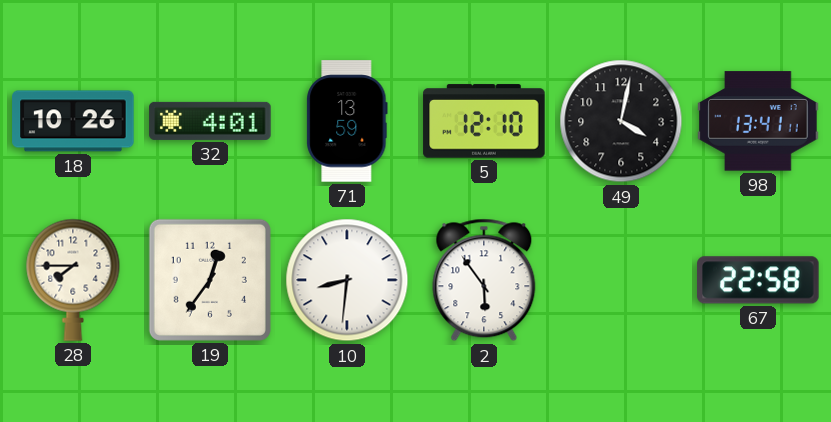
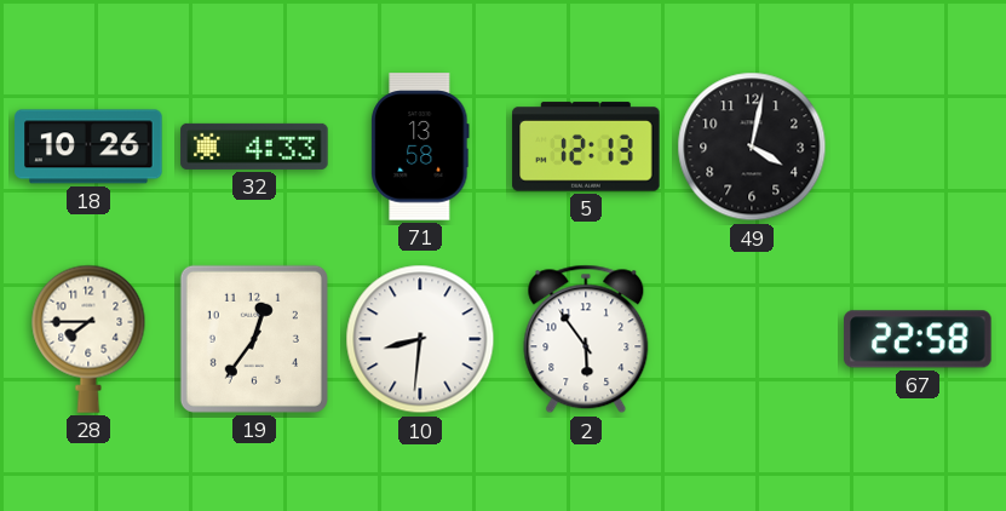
32: 4:01 -> 4:33 (254, 147)
71: 13:59 -> 13:58 (420, 147)
5: 12:10 -> 12:13 (586, 147)
98: 13:41 -> none (758, 121)
